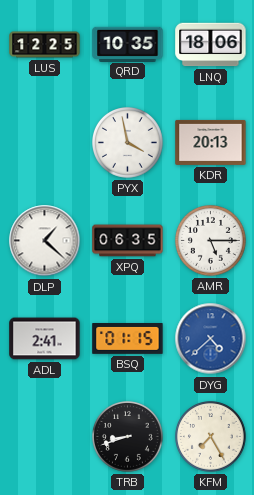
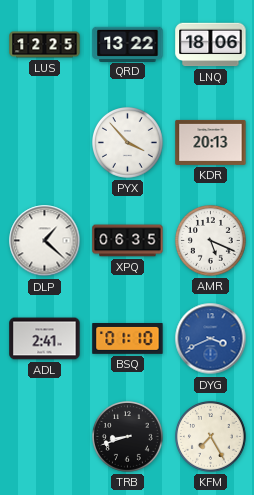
QRD: 10:35 -> 13:22 (128, 44)
PYX: 3:58 -> 3:53 (128, 143)
AMR: 5:15 -> 5:19 (211, 241)
BSQ: 01:15 -> 01:10 (128, 339)
DYG: 4:38 -> 3:41 (211, 339)
